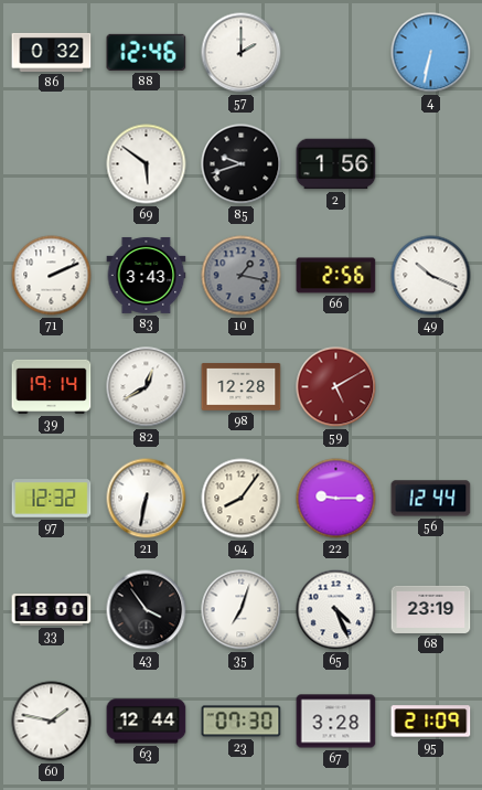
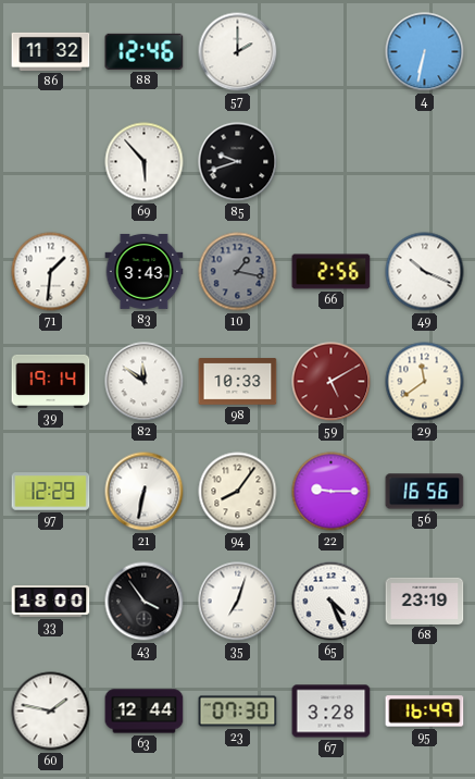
86: 0:32 -> 11:32 (51, 51)
69: 5:51 -> 5:53 (145, 162)
2: 1:56 -> none (336, 164)
71: 2:11 -> 1:31 (51, 272)
82: 12:40 -> 11:51 (145, 382)
98: 12:28 -> 10:33 (238, 382)
29: none -> 11:39 (425, 382)
97: 12:32 -> 12:29 (51, 492)
56: 12:44 -> 16:56 (425, 492)
95: 21:09 -> 16:49 (425, 712)
